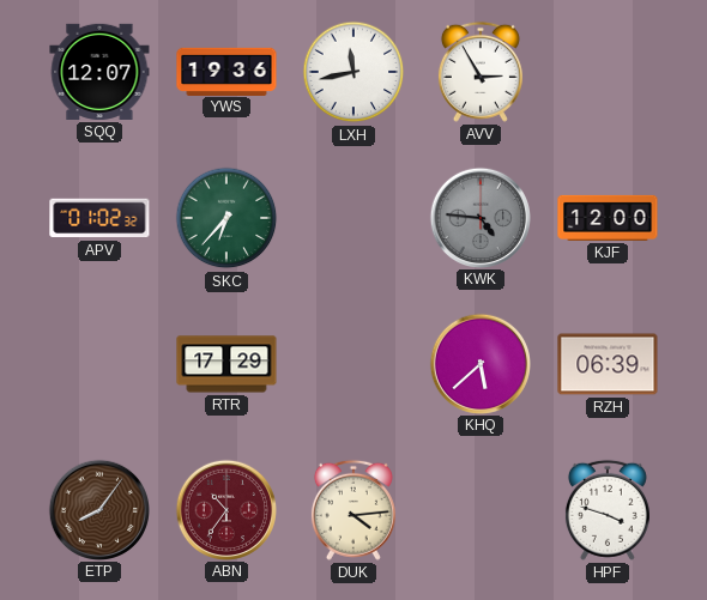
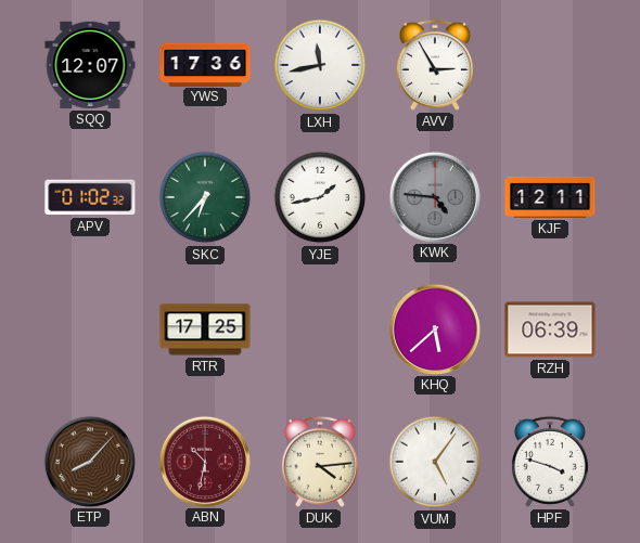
YWS: 19:36 -> 17:36 (205, 64)
YJE: none -> 1:43 (320, 197)
KJF: 12:00 -> 12:11 (550, 197)
RTR: 17:29 -> 17:25 (205, 329)
ETP: 8:06 -> 8:07 (89, 461)
ABN: 10:36 -> 10:32 (204, 461)
VUM: none -> 5:06 (435, 462)
